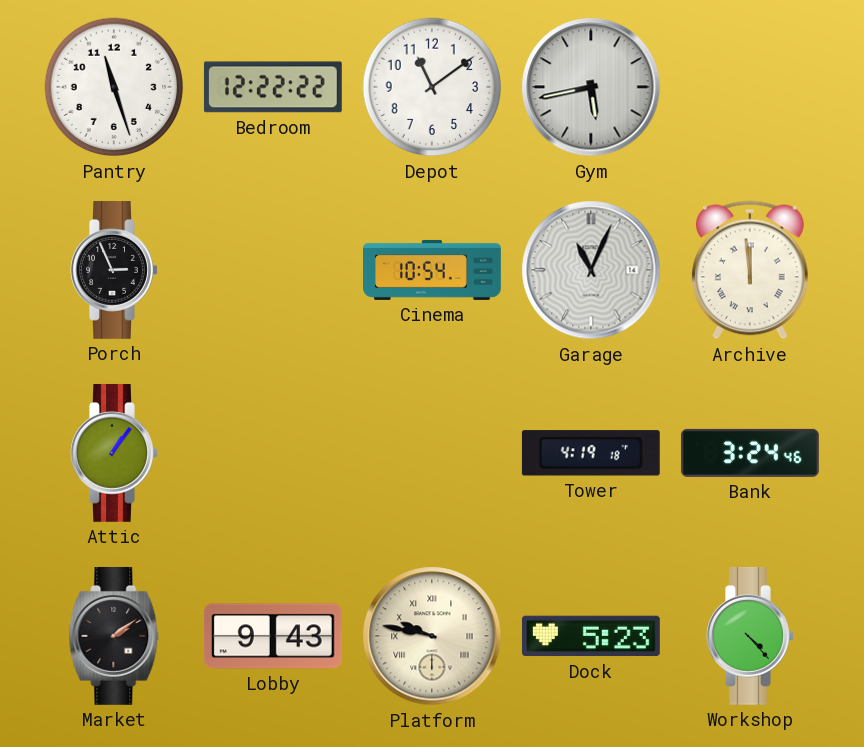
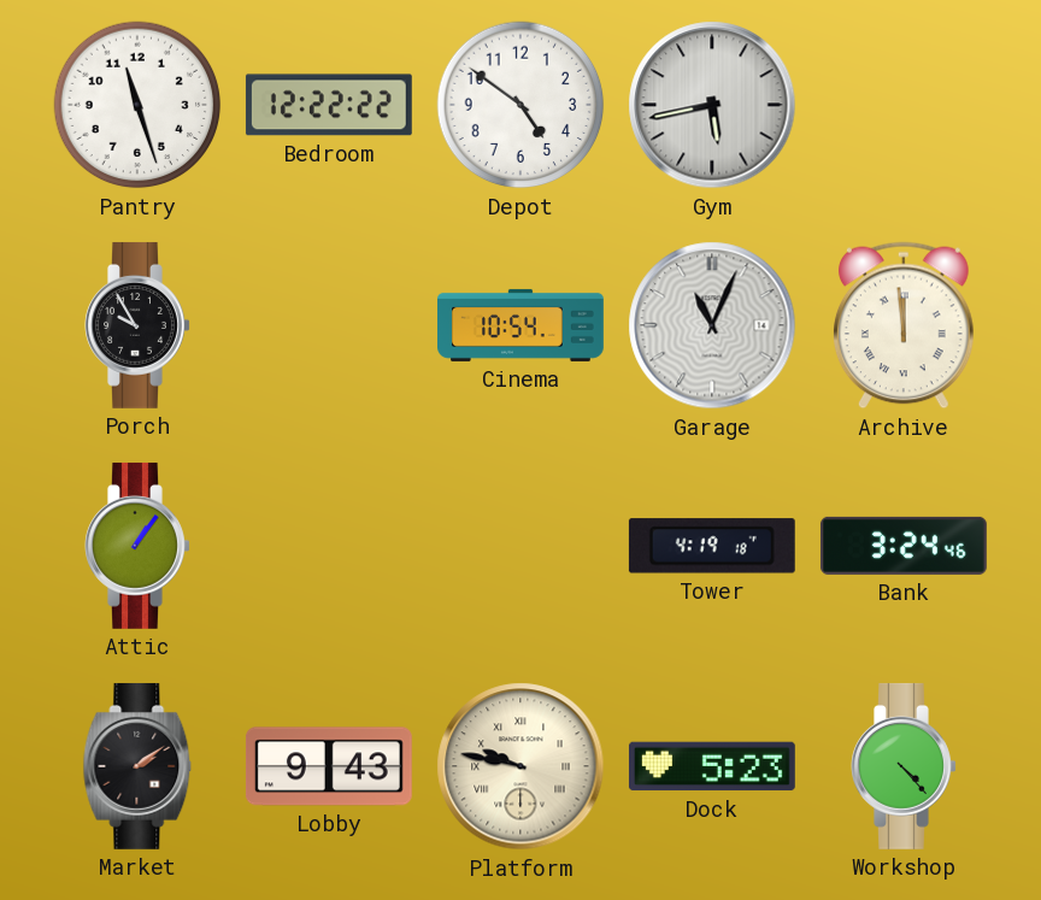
Depot: 11:09 -> 4:51 (520, 105)
Porch: 2:56 -> 9:55 (137, 325)
